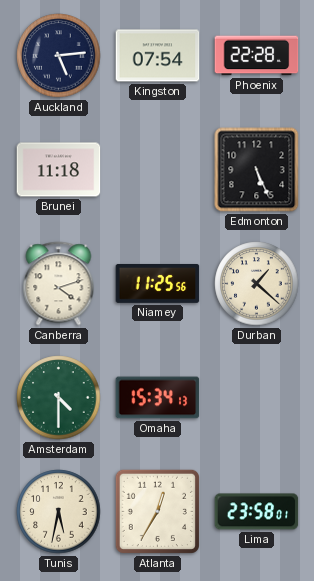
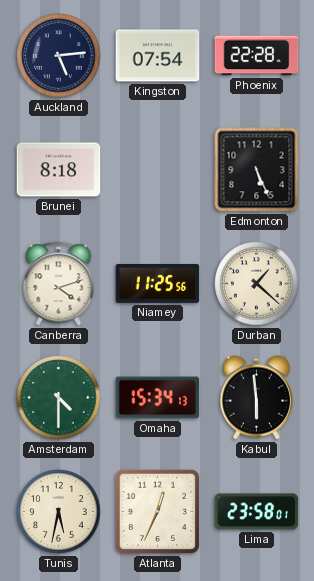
Brunei: 11:18 -> 8:18 (59, 170)
Kabul: none -> 5:59 (256, 398)
Atlanta: 12:35 -> 12:34 (157, 511)
